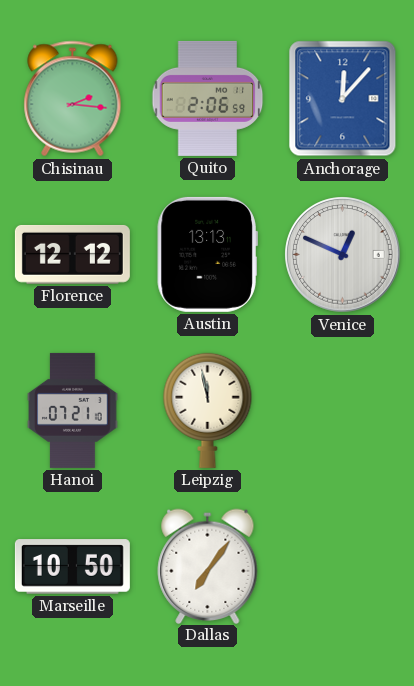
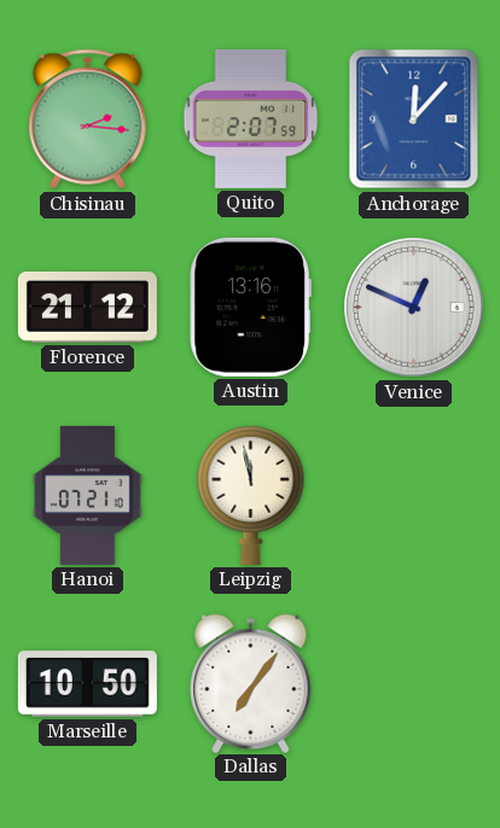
Quito: 2:06 -> 2:07 (251, 118)
Florence: 12:12 -> 21:12 (87, 307)
Austin: 13:13 -> 13:16 (250, 307)
